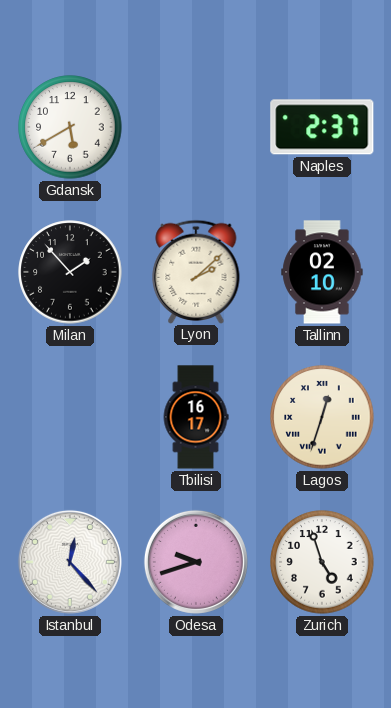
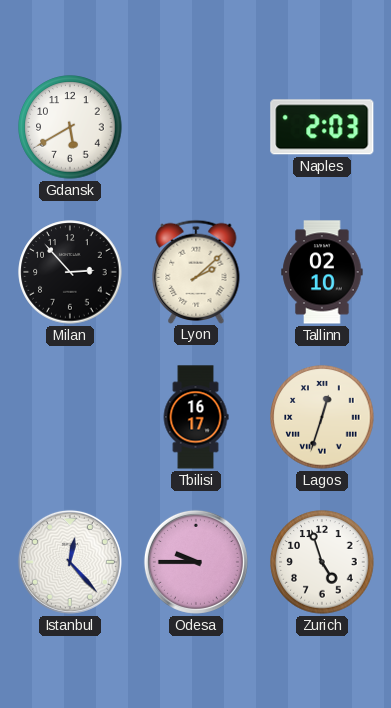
Naples: 2:37 -> 2:03 (322, 127)
Milan: 1:53 -> 2:53 (70, 272)
Odesa: 9:42 -> 9:45 (196, 562)
